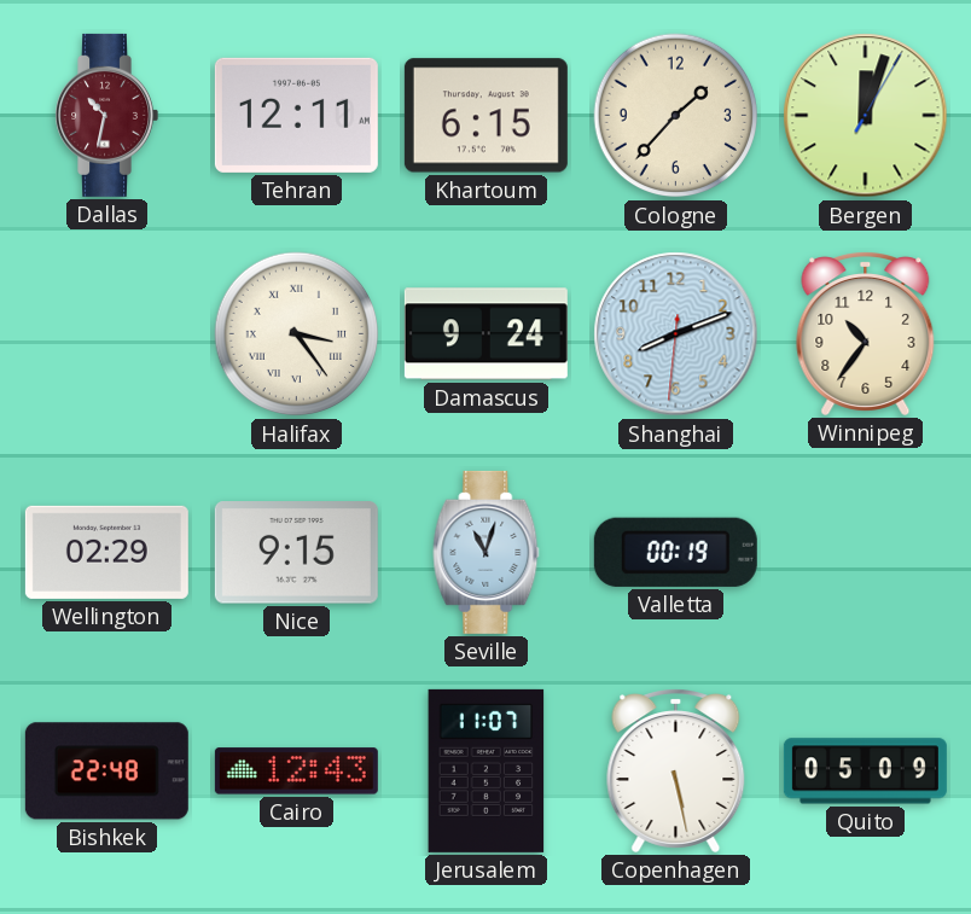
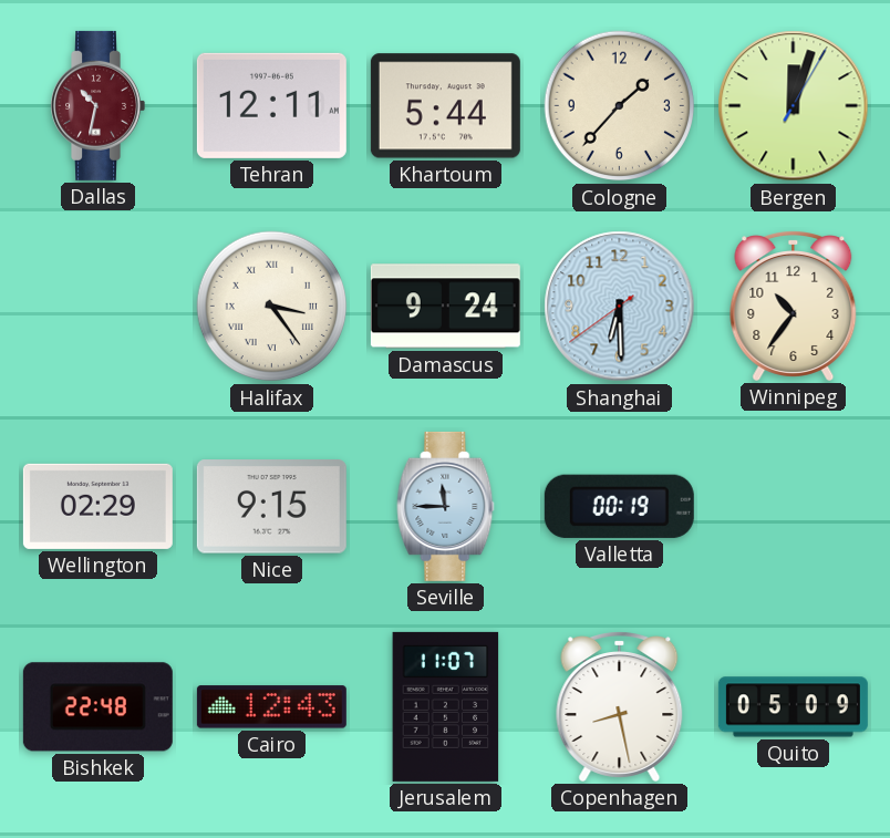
Khartoum: 6:15 -> 5:44 (445, 106)
Shanghai: 8:11 -> 6:29 (620, 307)
Seville: 11:03 -> 11:45 (446, 506)
Copenhagen: 5:28 -> 8:28 (620, 706)
